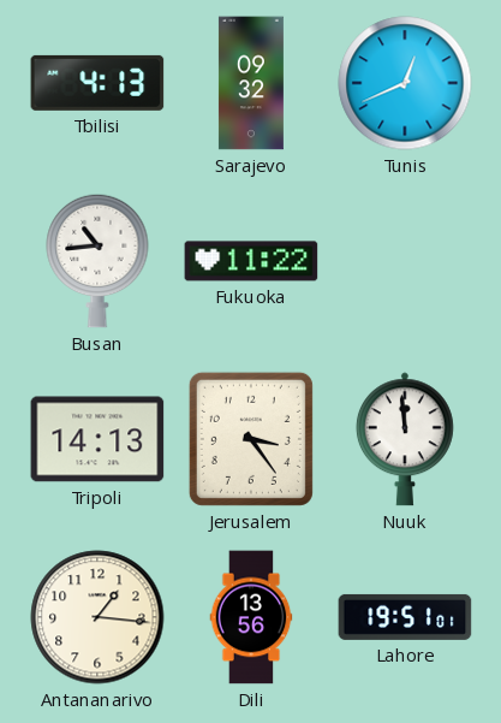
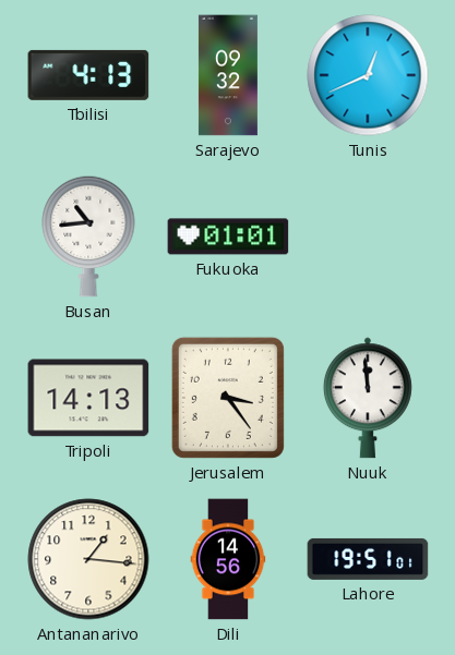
Fukuoka: 11:22 -> 01:01 (228, 236)
Dili: 13:56 -> 14:56 (228, 559)
